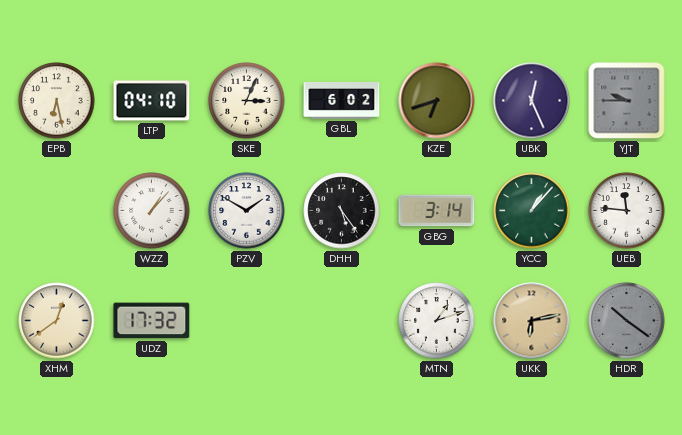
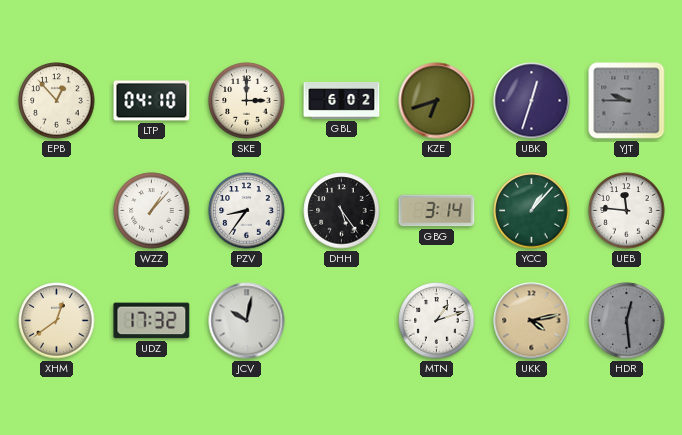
EPB: 6:28 -> 12:53 (57, 101)
SKE: 3:04 -> 3:00 (247, 101)
UBK: 12:26 -> 12:33 (532, 101)
PZV: 1:50 -> 8:36 (247, 211)
JCV: none -> 10:02 (247, 321)
UKK: 6:13 -> 4:13 (532, 321)
HDR: 10:21 -> 12:29 (627, 321)
